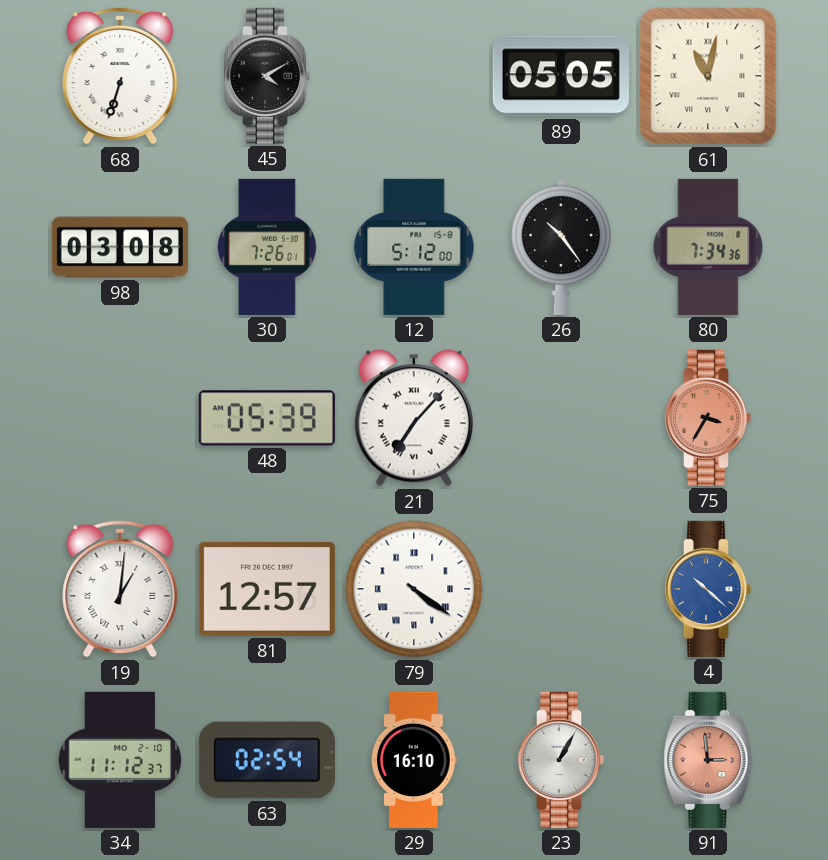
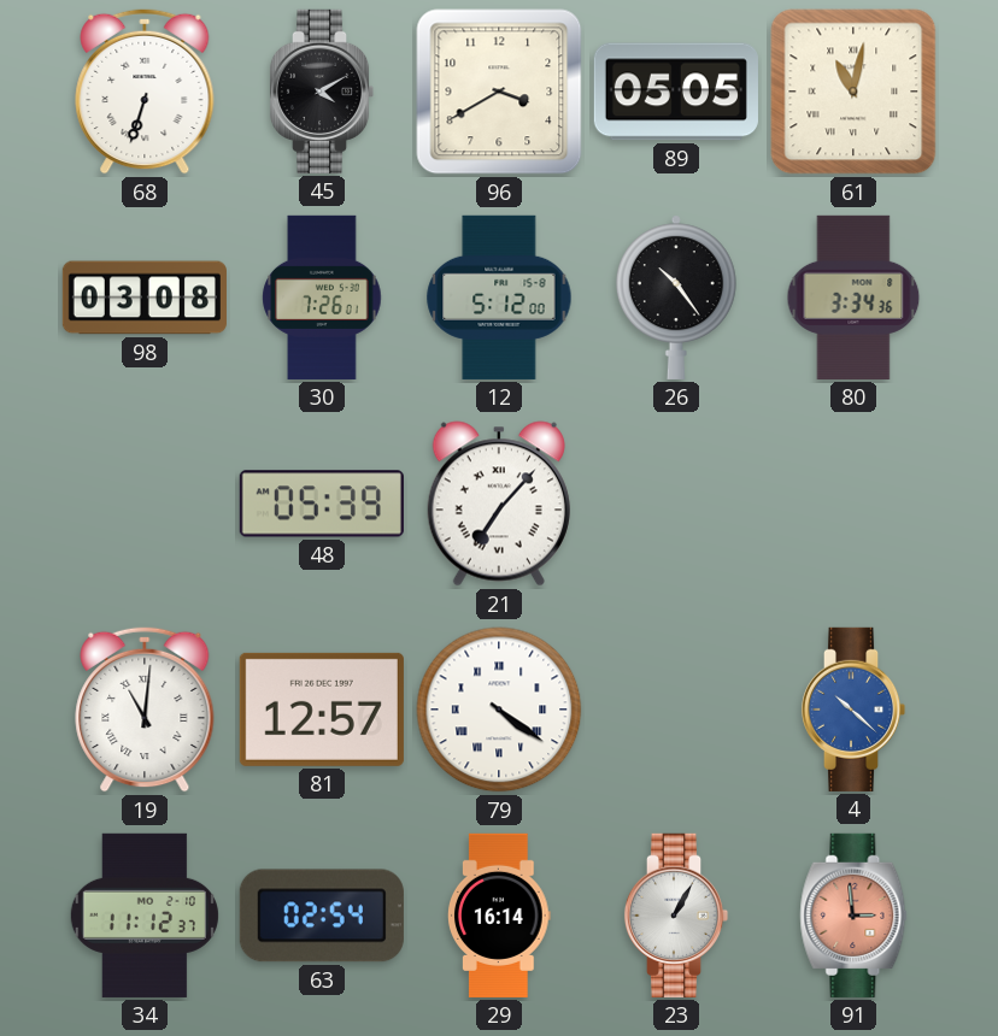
96: none -> 3:40 (499, 92)
80: 7:34 -> 3:34 (853, 298)
75: 3:35 -> none (708, 418)
19: 1:01 -> 11:01 (145, 710)
29: 16:10 -> 16:14 (499, 916)
